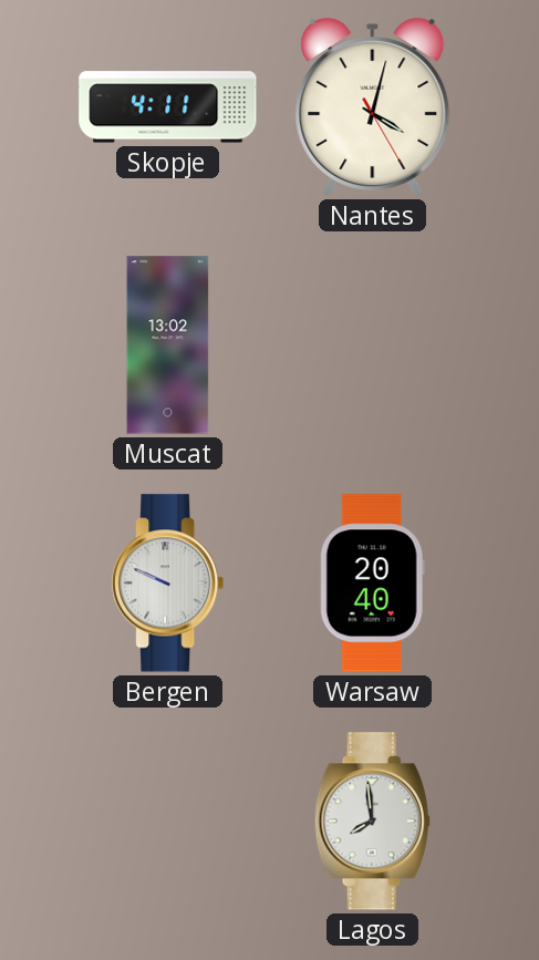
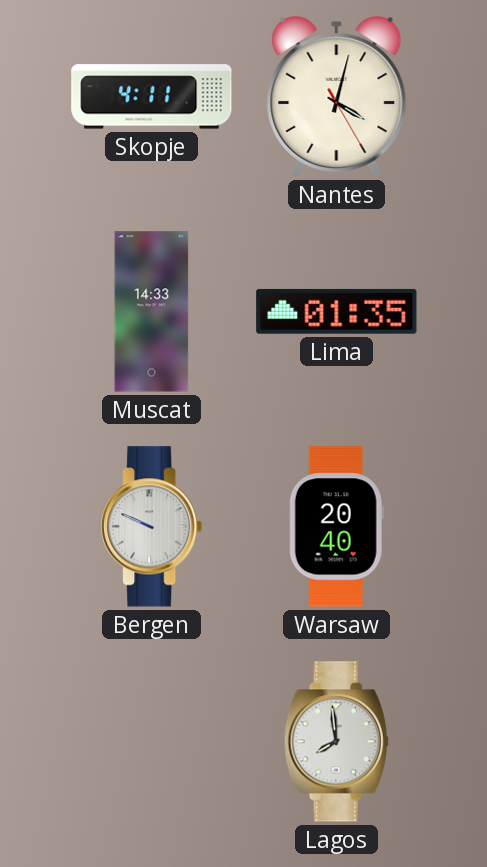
Muscat: 13:02 -> 14:33 (152, 312)
Lima: none -> 01:35 (337, 311)
